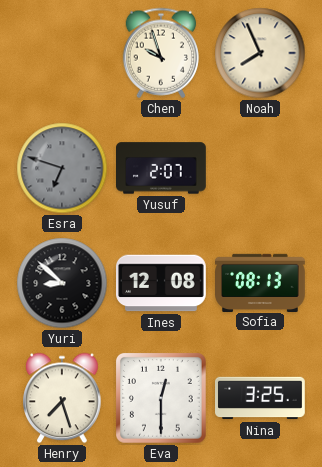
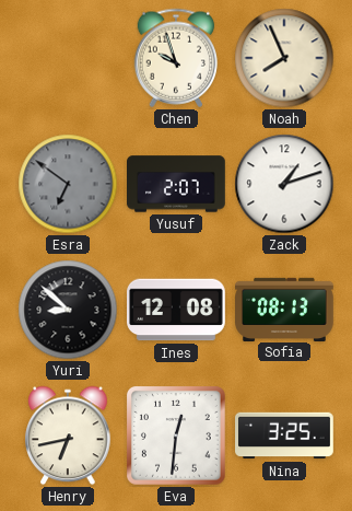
Esra: 6:48 -> 6:51 (68, 184)
Zack: none -> 1:12 (284, 184)
Henry: 7:27 -> 6:43 (68, 435)
Eva: 12:30 -> 12:31 (176, 435)
